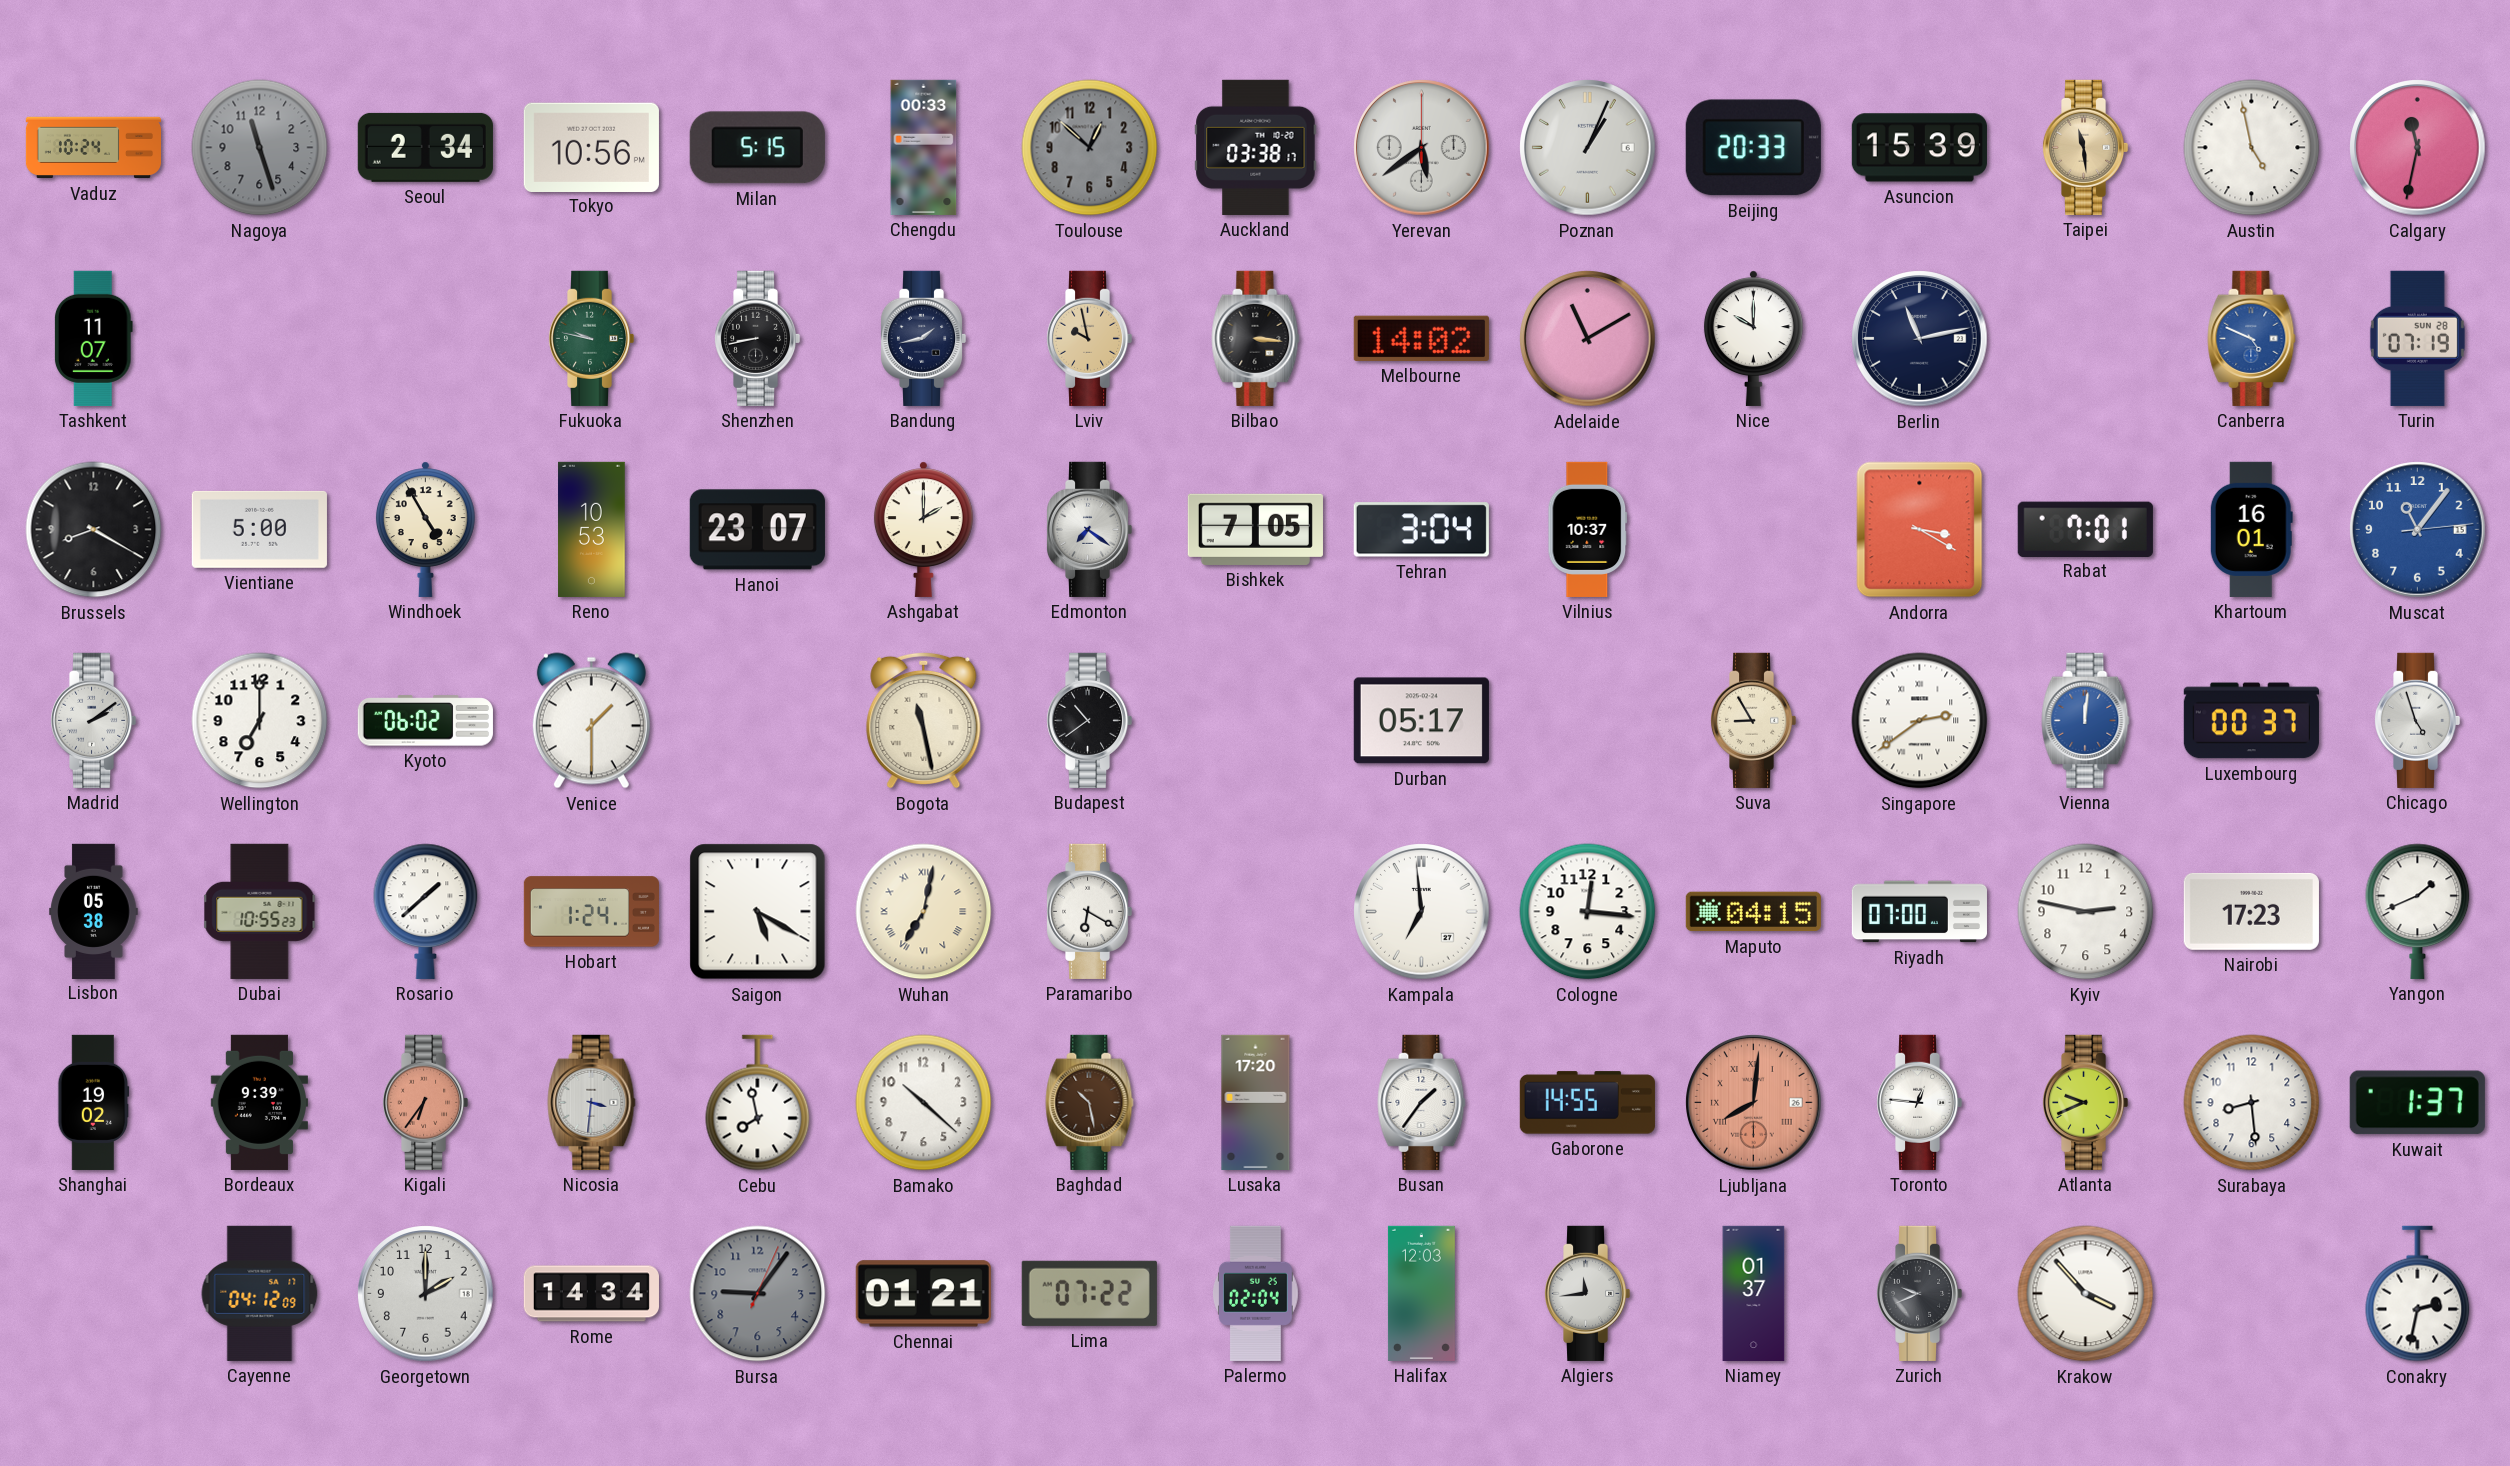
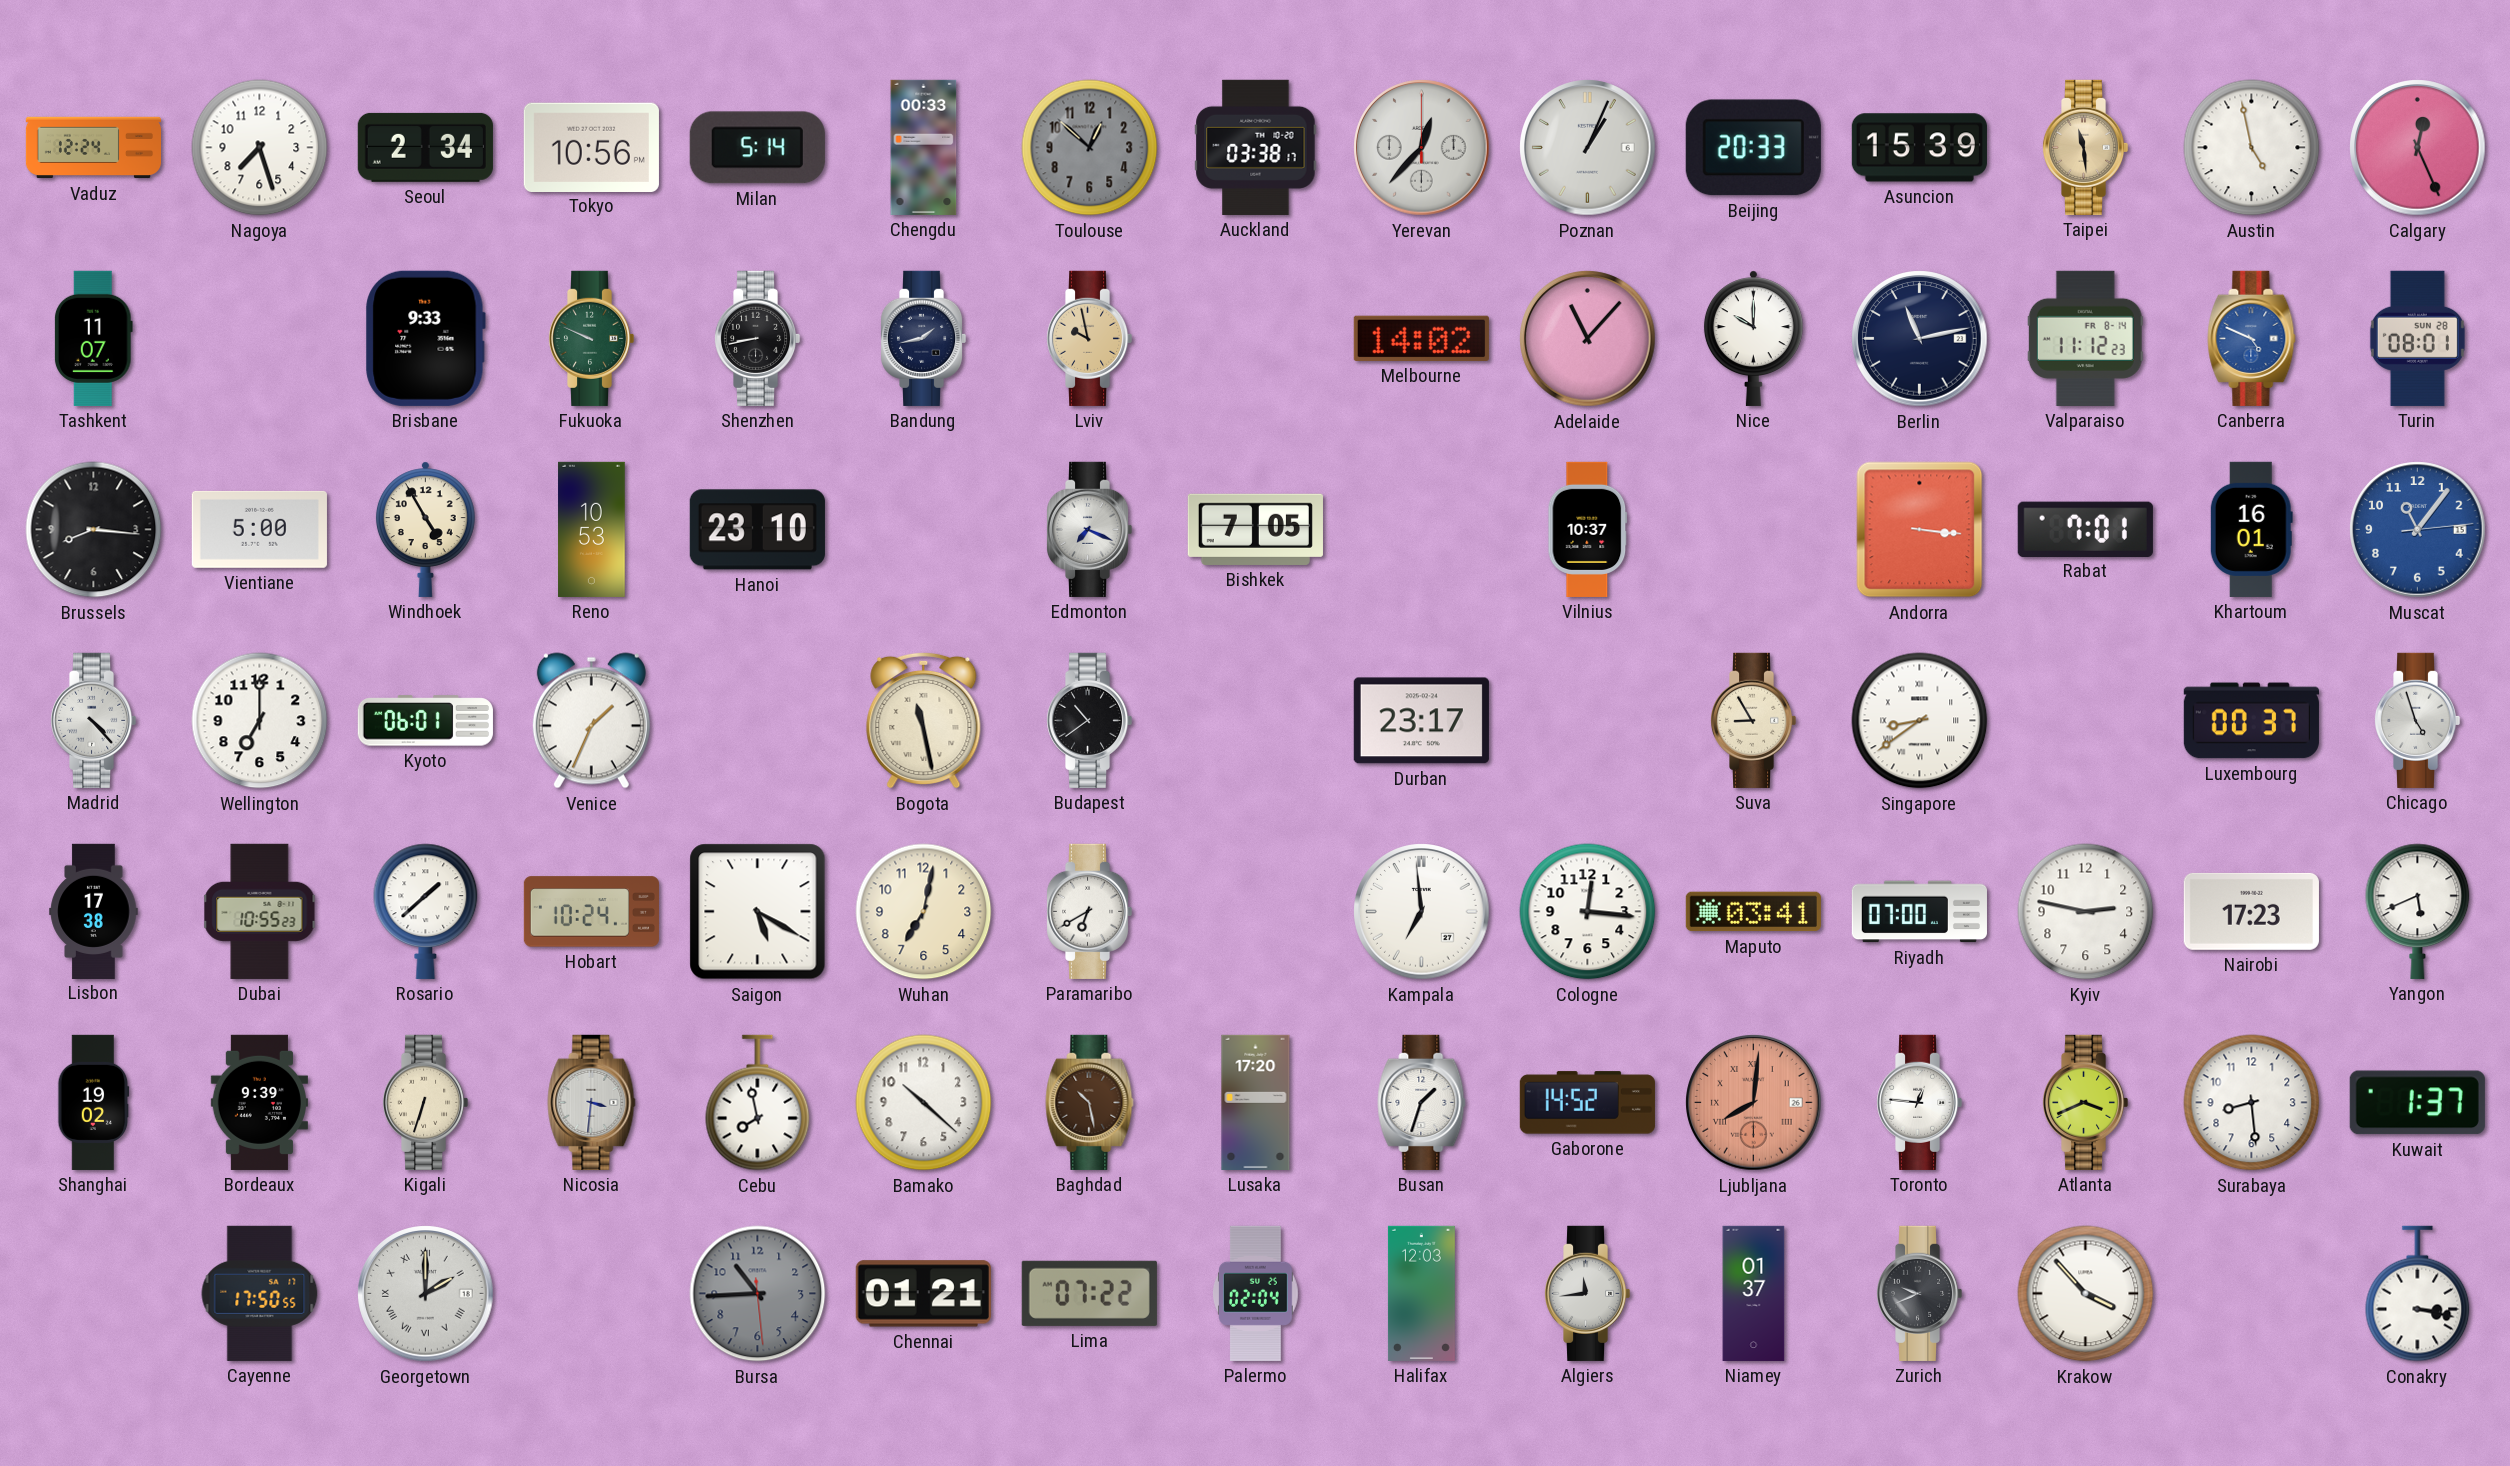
Vaduz: 10:24 -> 12:24 (93, 148)
Nagoya: 11:27 -> 7:27 (260, 148)
Nagoya dial: grey -> white (260, 148)
Milan: 5:15 -> 5:14 (757, 148)
Yerevan: 5:39 -> 12:37 (1422, 148)
Calgary: 11:32 -> 12:26 (2418, 148)
Brisbane: none -> 9:33 (425, 338)
Fukuoka: 9:47 -> 9:49 (591, 338)
Bilbao: 3:16 -> none (1256, 338)
Adelaide: 11:10 -> 11:07 (1588, 339)
Valparaiso: none -> 11:12 (2085, 338)
Turin: 07:19 -> 08:01 (2417, 338)
Brussels: 8:20 -> 8:16 (94, 530)
Hanoi: 23:07 -> 23:10 (757, 530)
Ashgabat: 2:00 -> none (923, 529)
Edmonton: 7:21 -> 7:19 (1089, 529)
Tehran: 3:04 -> none (1421, 530)
Andorra: 3:20 -> 3:16 (1920, 530)
Madrid: 2:09 -> 4:23 (93, 720)
Kyoto: 06:02 -> 06:01 (425, 721)
Venice: 1:30 -> 1:34 (591, 721)
Durban: 05:17 -> 23:17 (1421, 721)
Singapore: 2:39 -> 8:39 (1920, 721)
Vienna: 12:01 -> none (2086, 720)
Lisbon: 05:38 -> 17:38 (94, 911)
Hobart: 1:24 -> 10:24 (591, 912)
Wuhan numerals: Roman -> Arabic (924, 912)
Paramaribo: 6:20 -> 6:40 (1089, 911)
Maputo: 04:15 -> 03:41 (1753, 912)
Yangon: 1:41 -> 5:41 (2418, 911)
Kigali: 6:36 -> 6:33 (425, 1102)
Kigali dial: salmon -> cream (425, 1102)
Busan: 1:36 -> 1:33 (1422, 1102)
Gaborone: 14:55 -> 14:52 (1587, 1103)
Atlanta: 9:41 -> 3:41 (2085, 1102)
Cayenne: 04:12 -> 17:50 (260, 1293)
Georgetown numerals: Arabic -> Roman (426, 1294)
Rome: 14:34 -> none (591, 1294)
Bursa: 9:06 -> 10:44 (758, 1294)
Conakry: 2:32 -> 3:17 (2418, 1294)
